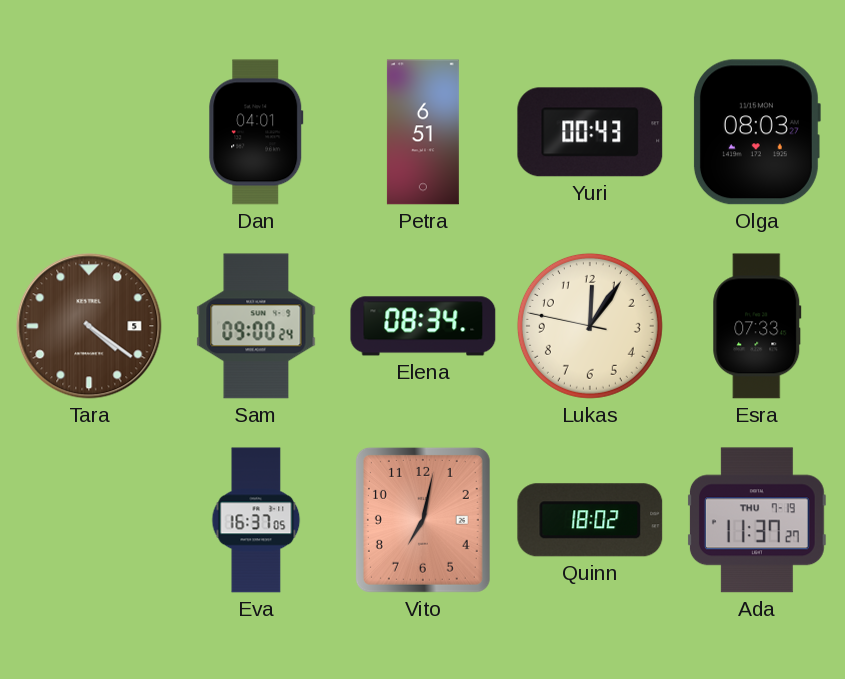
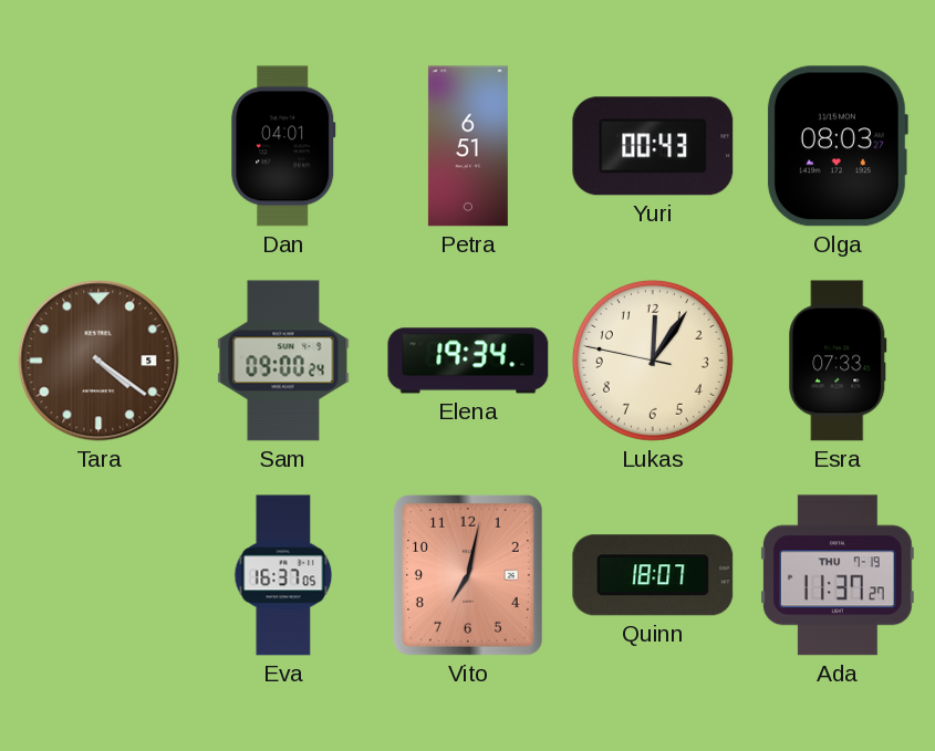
Elena: 08:34 -> 19:34 (468, 361)
Quinn: 18:02 -> 18:07 (653, 575)
